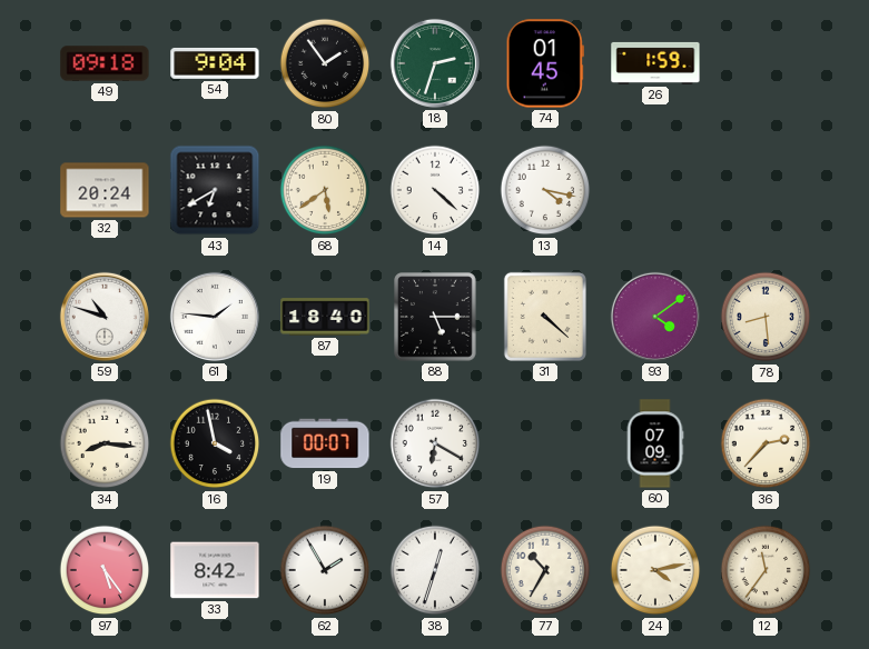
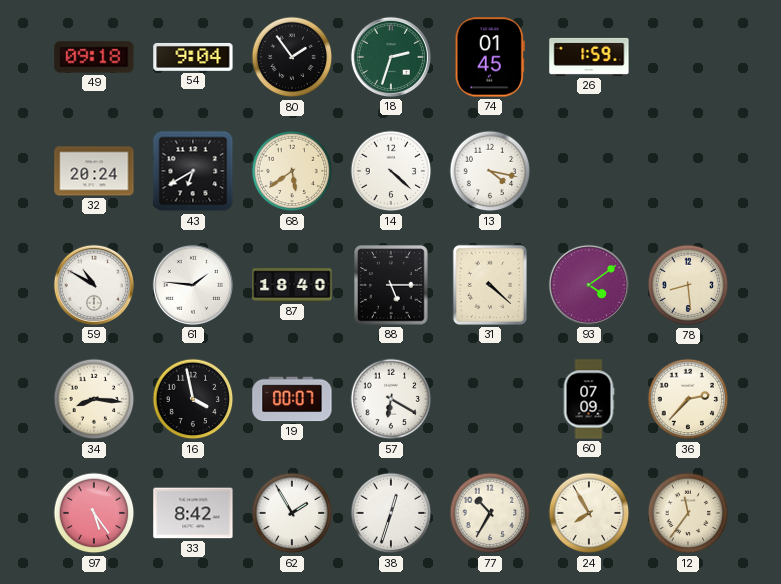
59: 10:48 -> 10:50 (94, 285)
24: 4:13 -> 7:55 (589, 513)
